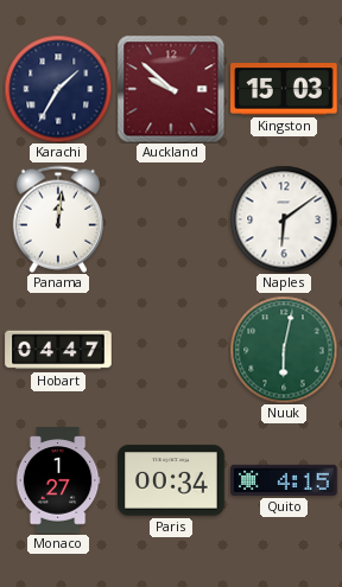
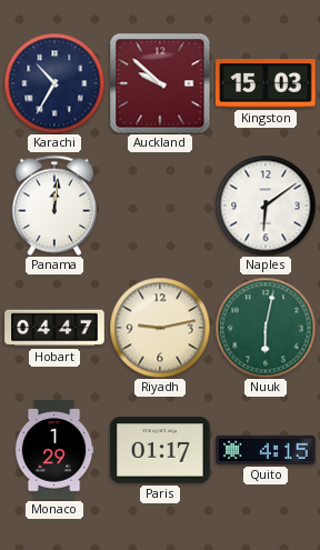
Karachi: 1:35 -> 10:35 (54, 83)
Riyadh: none -> 9:13 (160, 328)
Monaco: 1:27 -> 1:29 (54, 450)
Paris: 00:34 -> 01:17 (160, 450)
